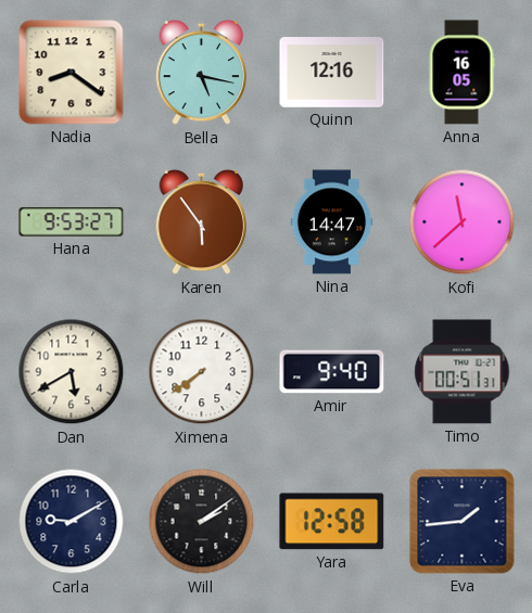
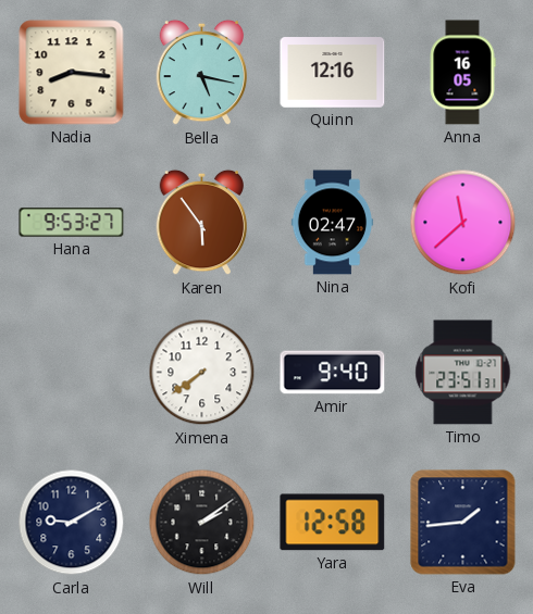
Nadia: 8:21 -> 8:16 (72, 73)
Nina: 14:47 -> 02:47 (333, 223)
Dan: 5:40 -> none (72, 372)
Timo: 00:51 -> 23:51 (463, 373)
